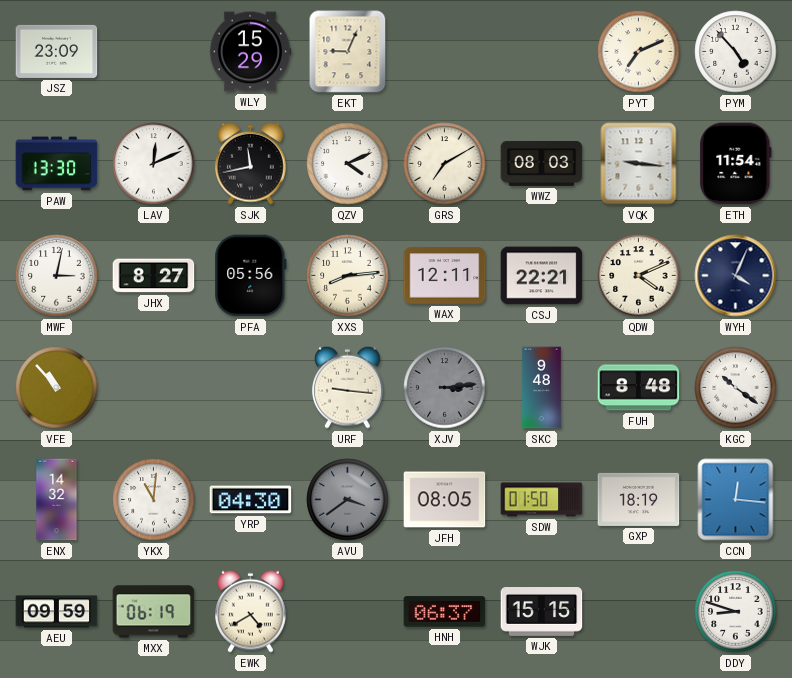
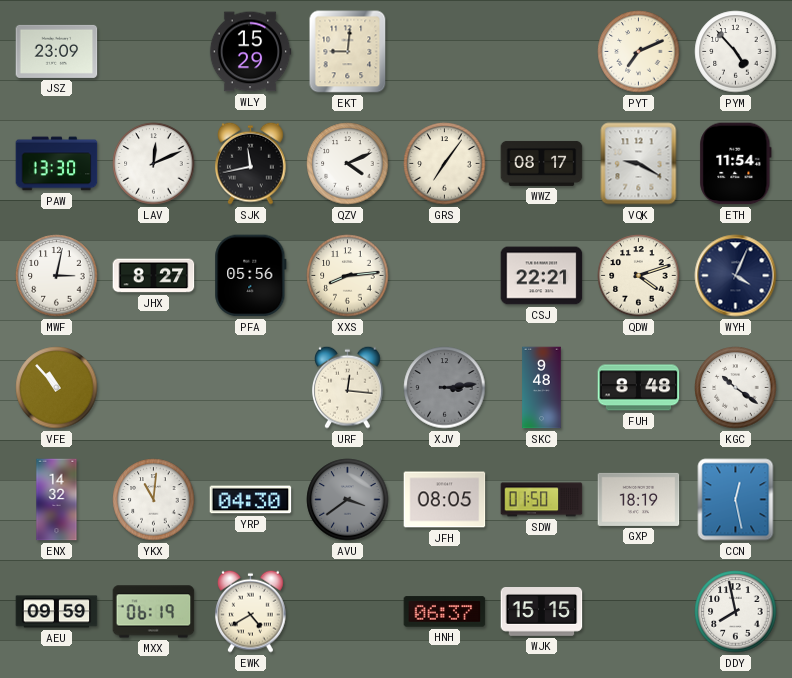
EKT: 9:04 -> 9:01 (348, 52)
GRS: 7:10 -> 7:06 (445, 164)
WWZ: 08:03 -> 08:17 (542, 163)
VQK: 9:16 -> 9:20 (639, 164)
WAX: 12:11 -> none (445, 276)
QDW: 4:11 -> 4:12 (639, 276)
URF: 9:16 -> 12:16 (348, 387)
CCN: 12:16 -> 12:28 (736, 500)
DDY: 8:48 -> 7:58 (736, 612)
